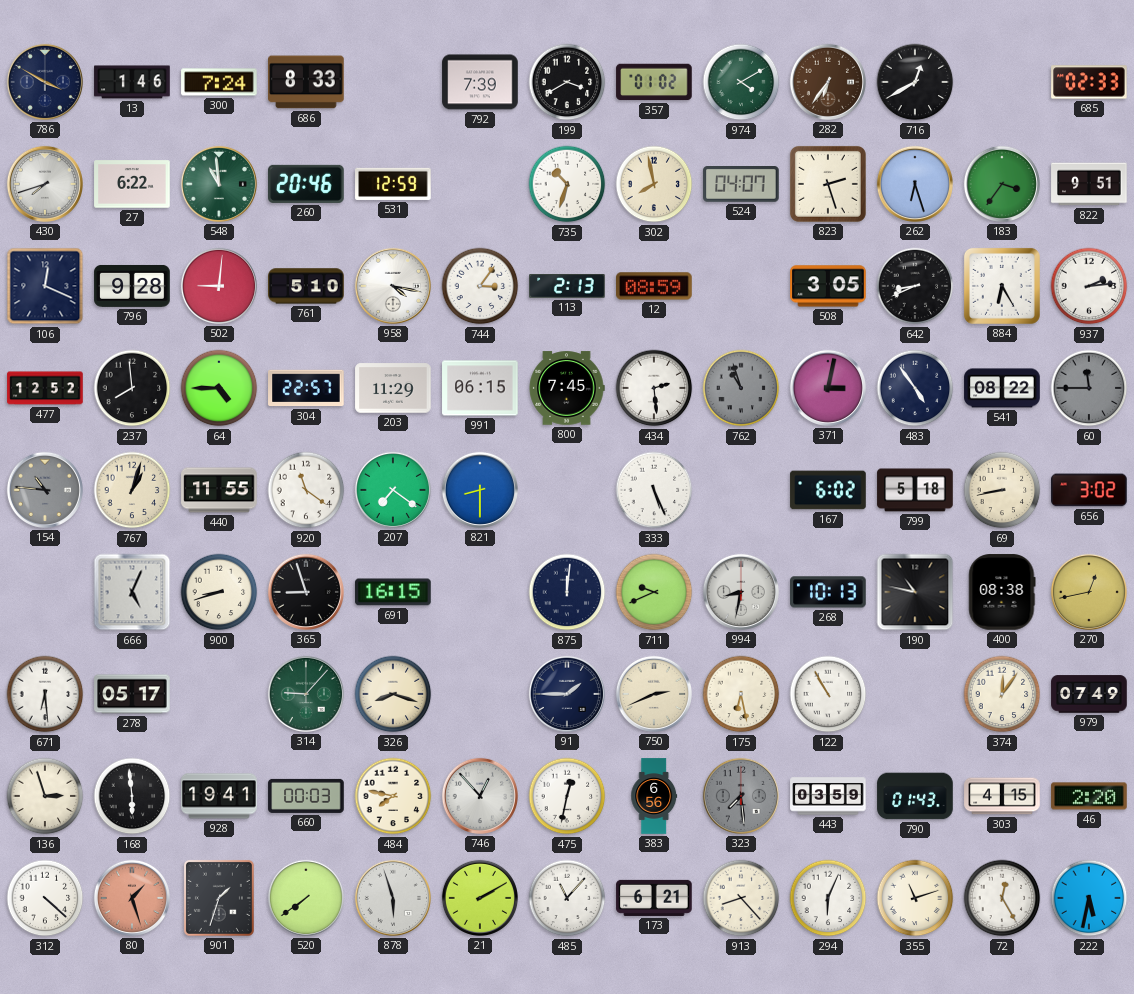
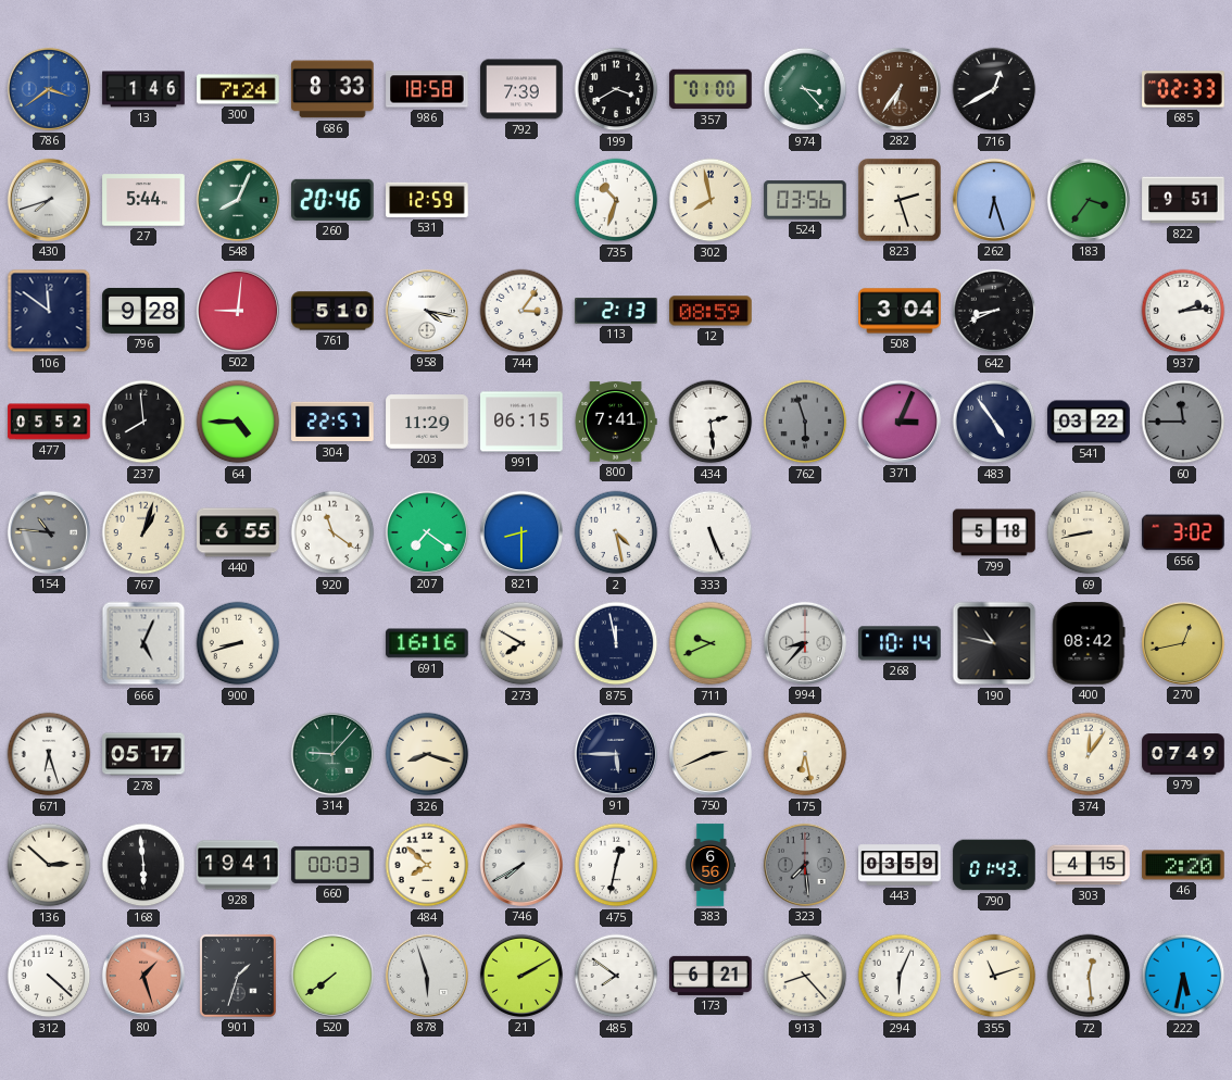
786: 3:50 -> 3:39 (49, 89)
786 dial: navy -> blue (49, 89)
986: none -> 18:58 (427, 89)
357: 01:02 -> 01:00 (711, 89)
974: 4:10 -> 3:23 (805, 89)
27: 6:22 -> 5:44 (143, 200)
548: 10:59 -> 8:04 (238, 200)
524: 04:07 -> 03:56 (805, 201)
106: 12:19 -> 11:51 (49, 311)
508: 3:05 -> 3:04 (900, 311)
884: 6:25 -> none (1002, 286)
477: 12:52 -> 05:52 (49, 422)
800: 7:45 -> 7:41 (616, 422)
762: 10:57 -> 5:57 (805, 422)
371: 3:02 -> 3:04 (900, 422)
541: 08:22 -> 03:22 (1089, 422)
440: 11:55 -> 6:55 (238, 532)
2: none -> 4:28 (616, 532)
167: 6:02 -> none (828, 490)
365: 8:57 -> none (306, 592)
691: 16:15 -> 16:16 (427, 643)
273: none -> 7:50 (521, 643)
875: 12:01 -> 11:58 (616, 643)
994: 8:32 -> 8:37 (805, 643)
268: 10:13 -> 10:14 (900, 643)
400: 08:38 -> 08:42 (1089, 643)
671: 6:29 -> 6:27 (49, 754)
91: 1:45 -> 5:45 (616, 754)
122: 10:55 -> none (828, 694)
136: 2:57 -> 2:52 (49, 865)
484: 7:47 -> 7:52 (427, 865)
746: 12:53 -> 7:40 (521, 865)
485: 11:07 -> 7:51 (616, 976)
72: 12:25 -> 12:29 (1089, 976)
